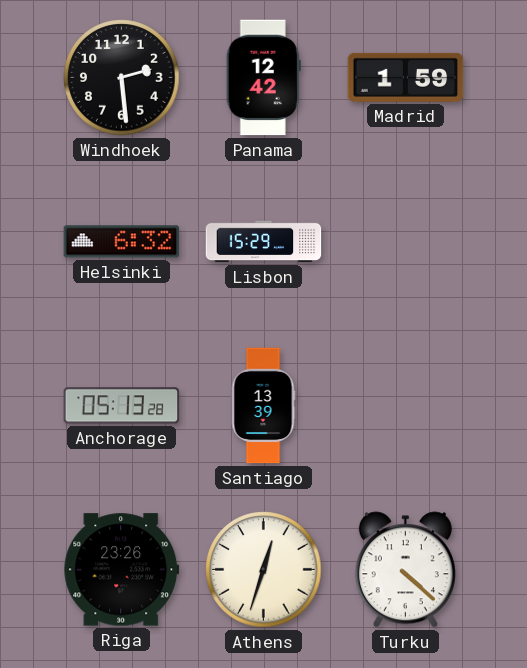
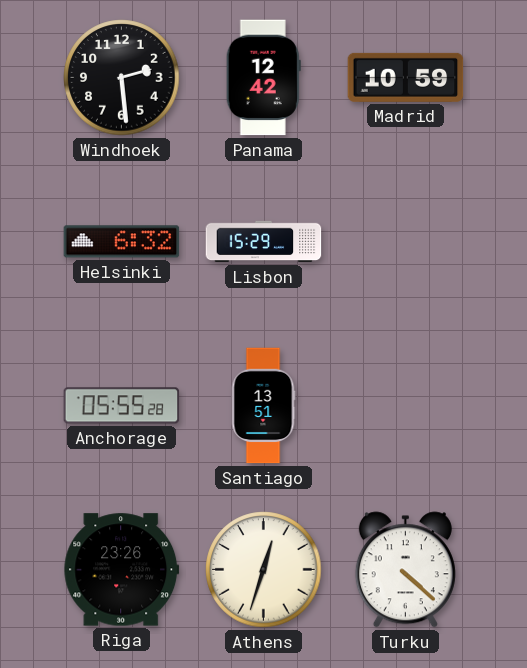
Madrid: 1:59 -> 10:59 (406, 77)
Anchorage: 05:13 -> 05:55 (122, 406)
Santiago: 13:39 -> 13:51 (263, 406)
